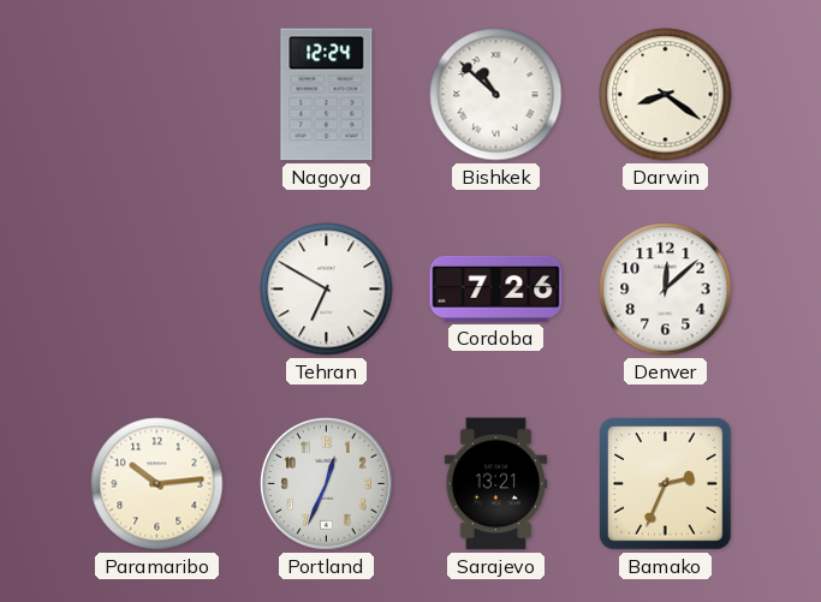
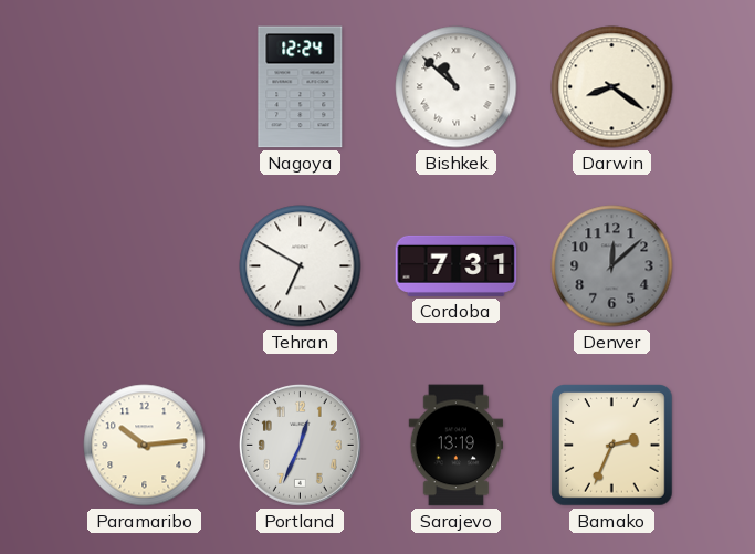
Cordoba: 7:26 -> 7:31 (457, 265)
Denver dial: white -> grey (612, 266)
Sarajevo: 13:21 -> 13:19 (457, 446)
